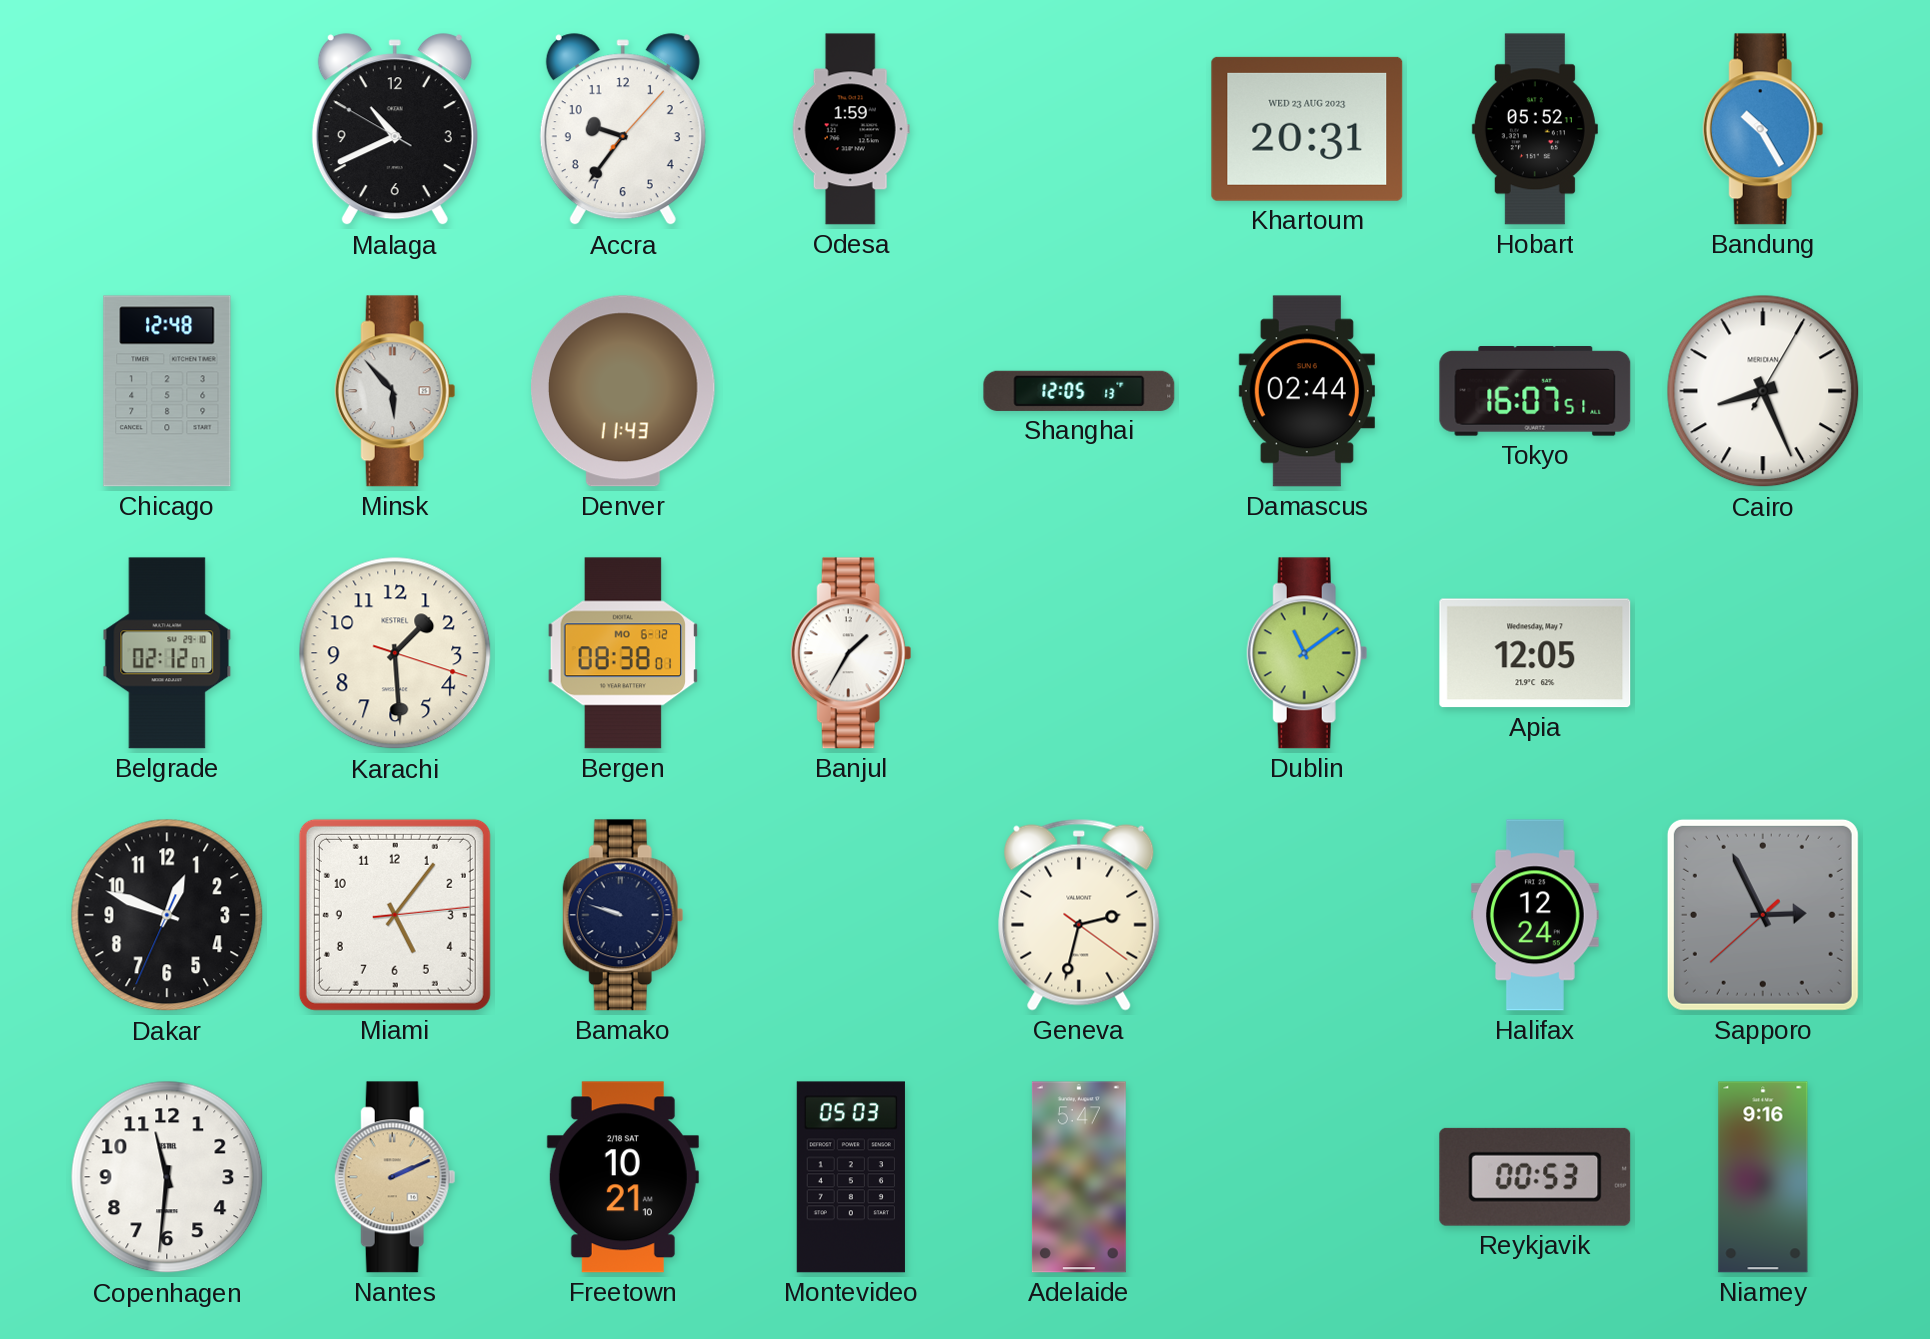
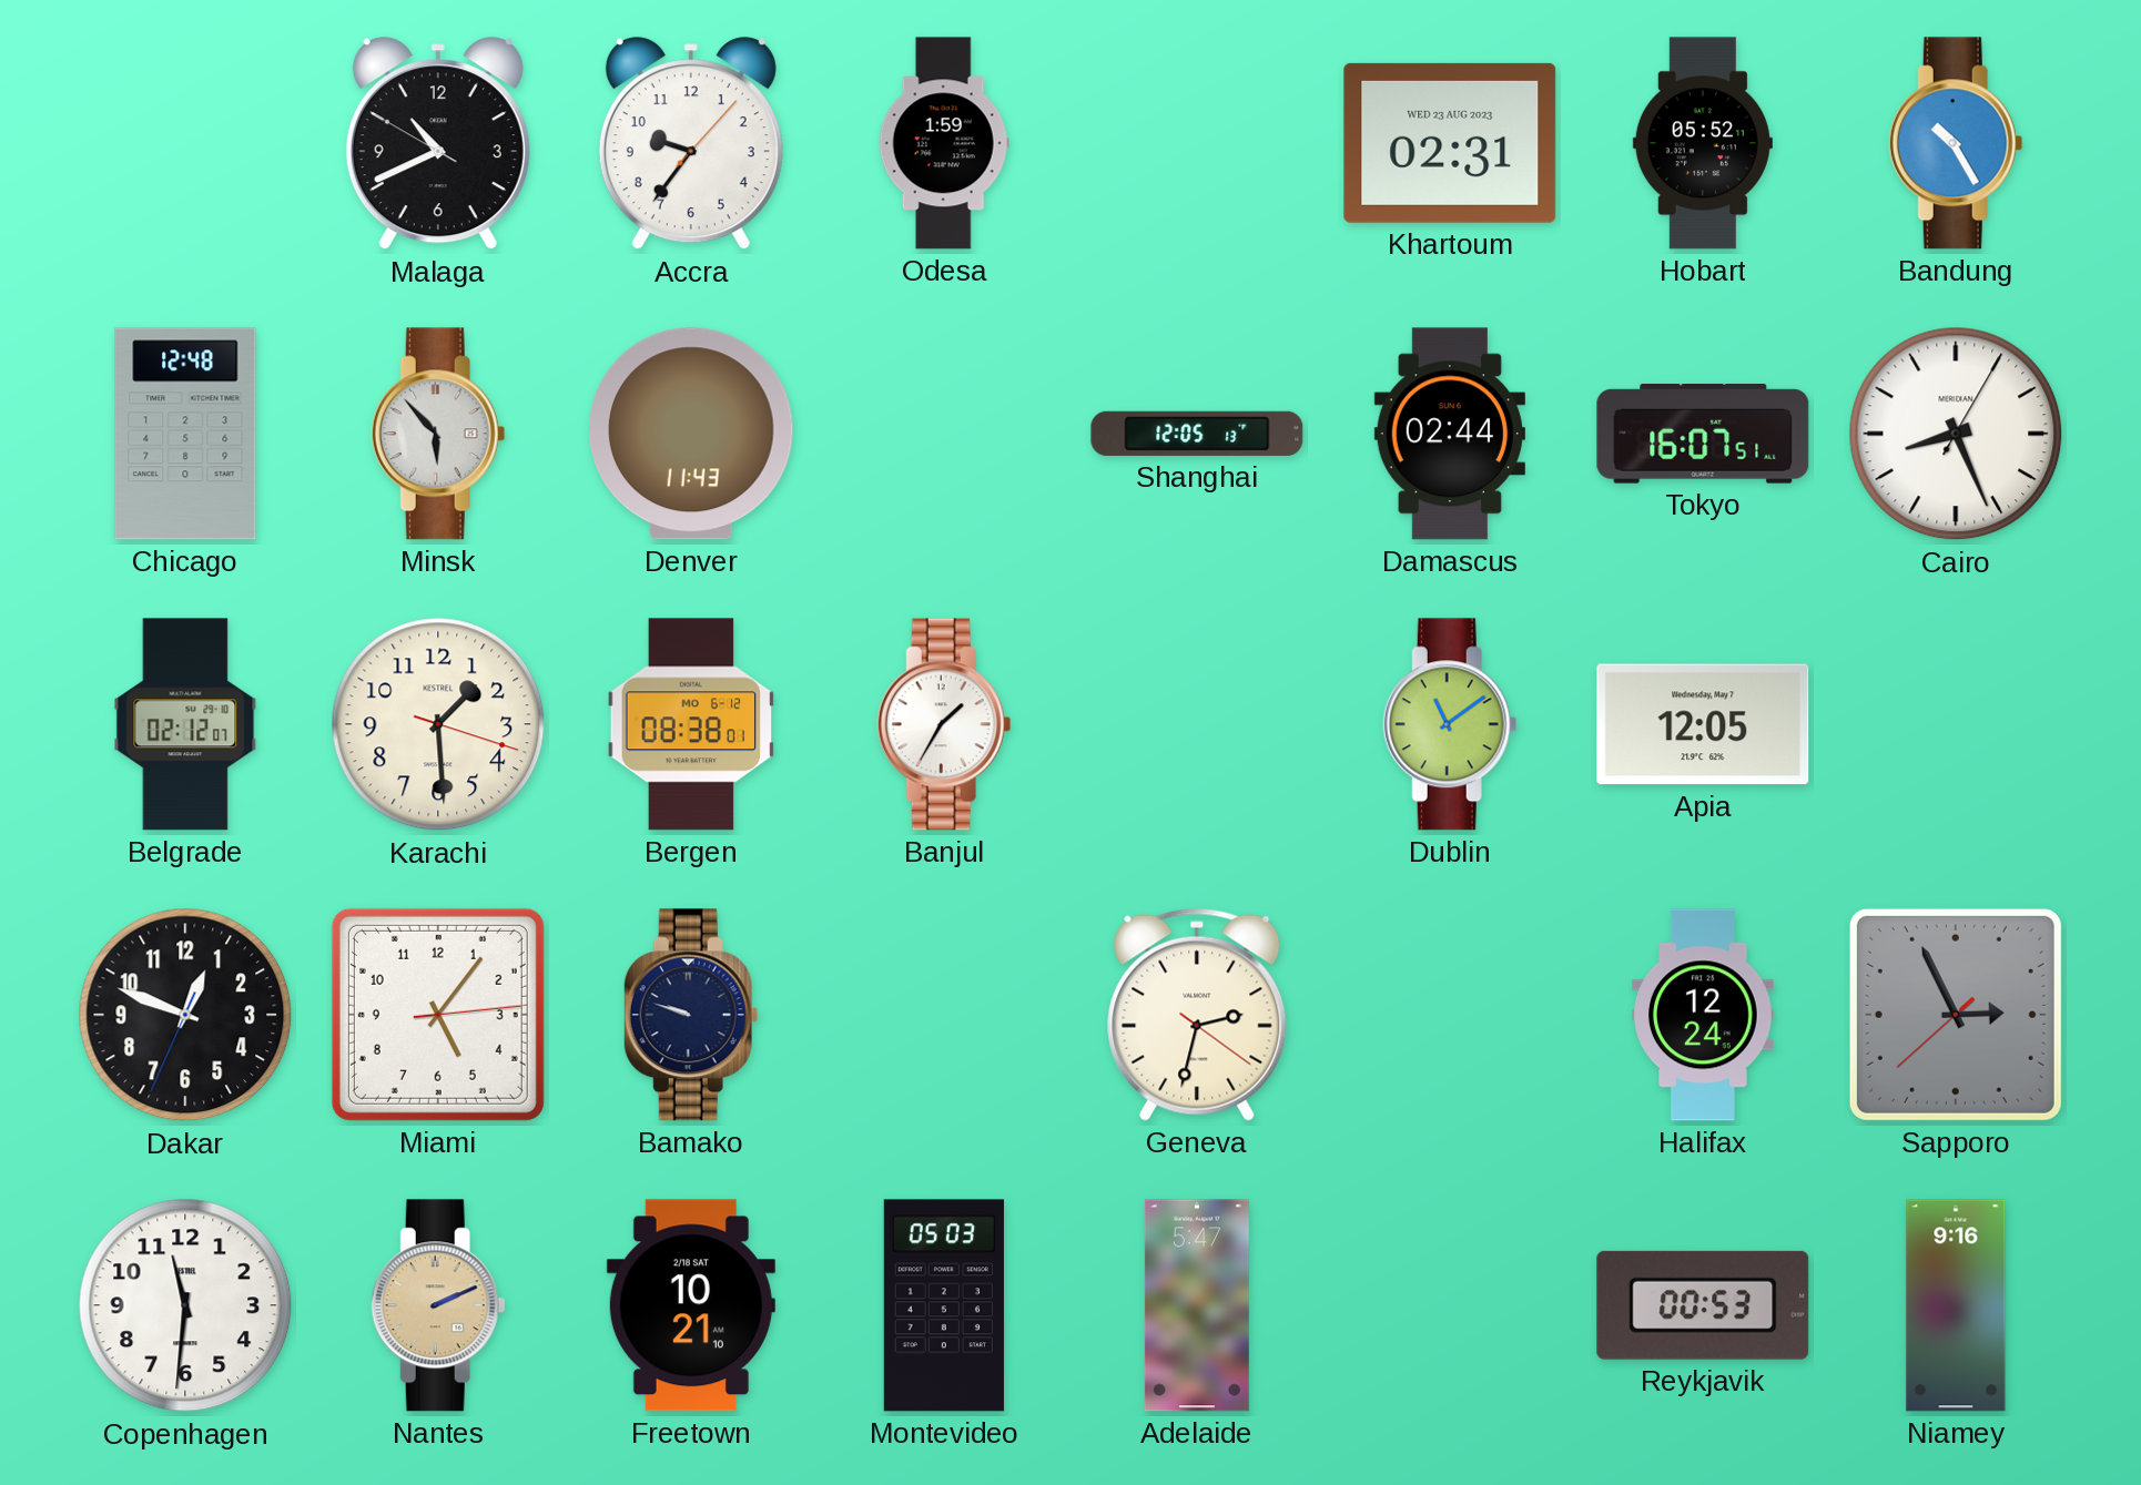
Khartoum: 20:31 -> 02:31 (1450, 143)
